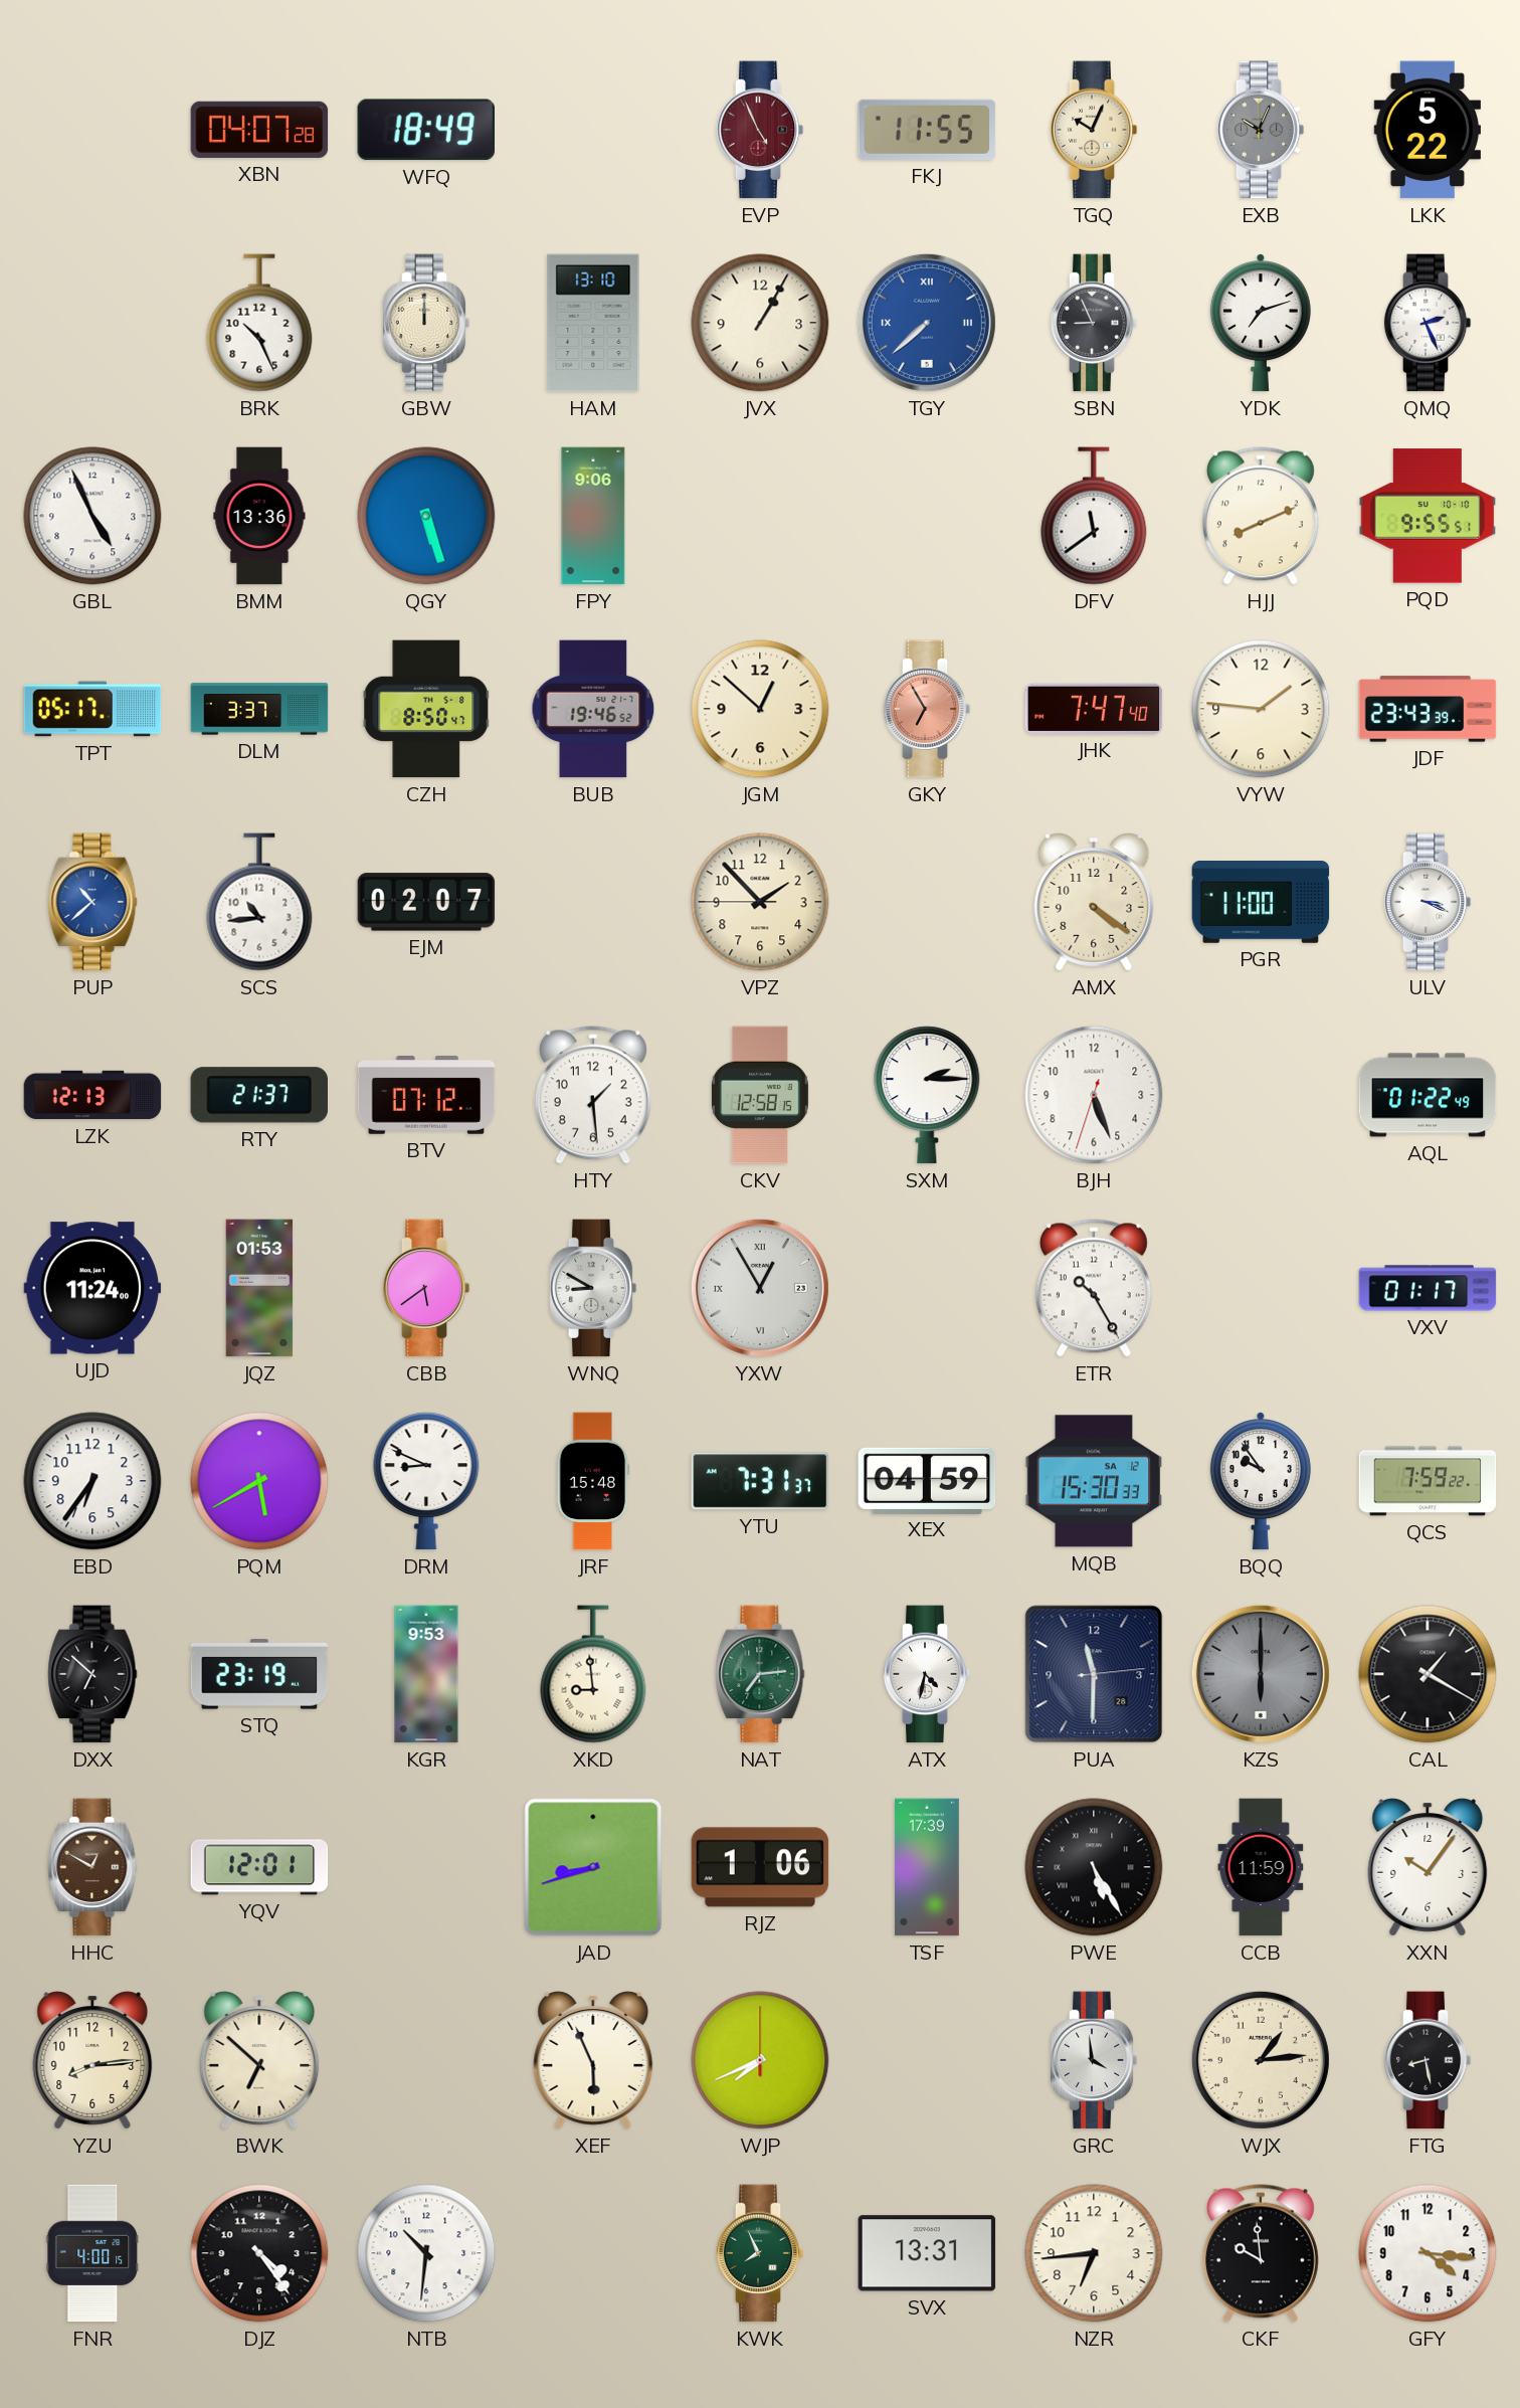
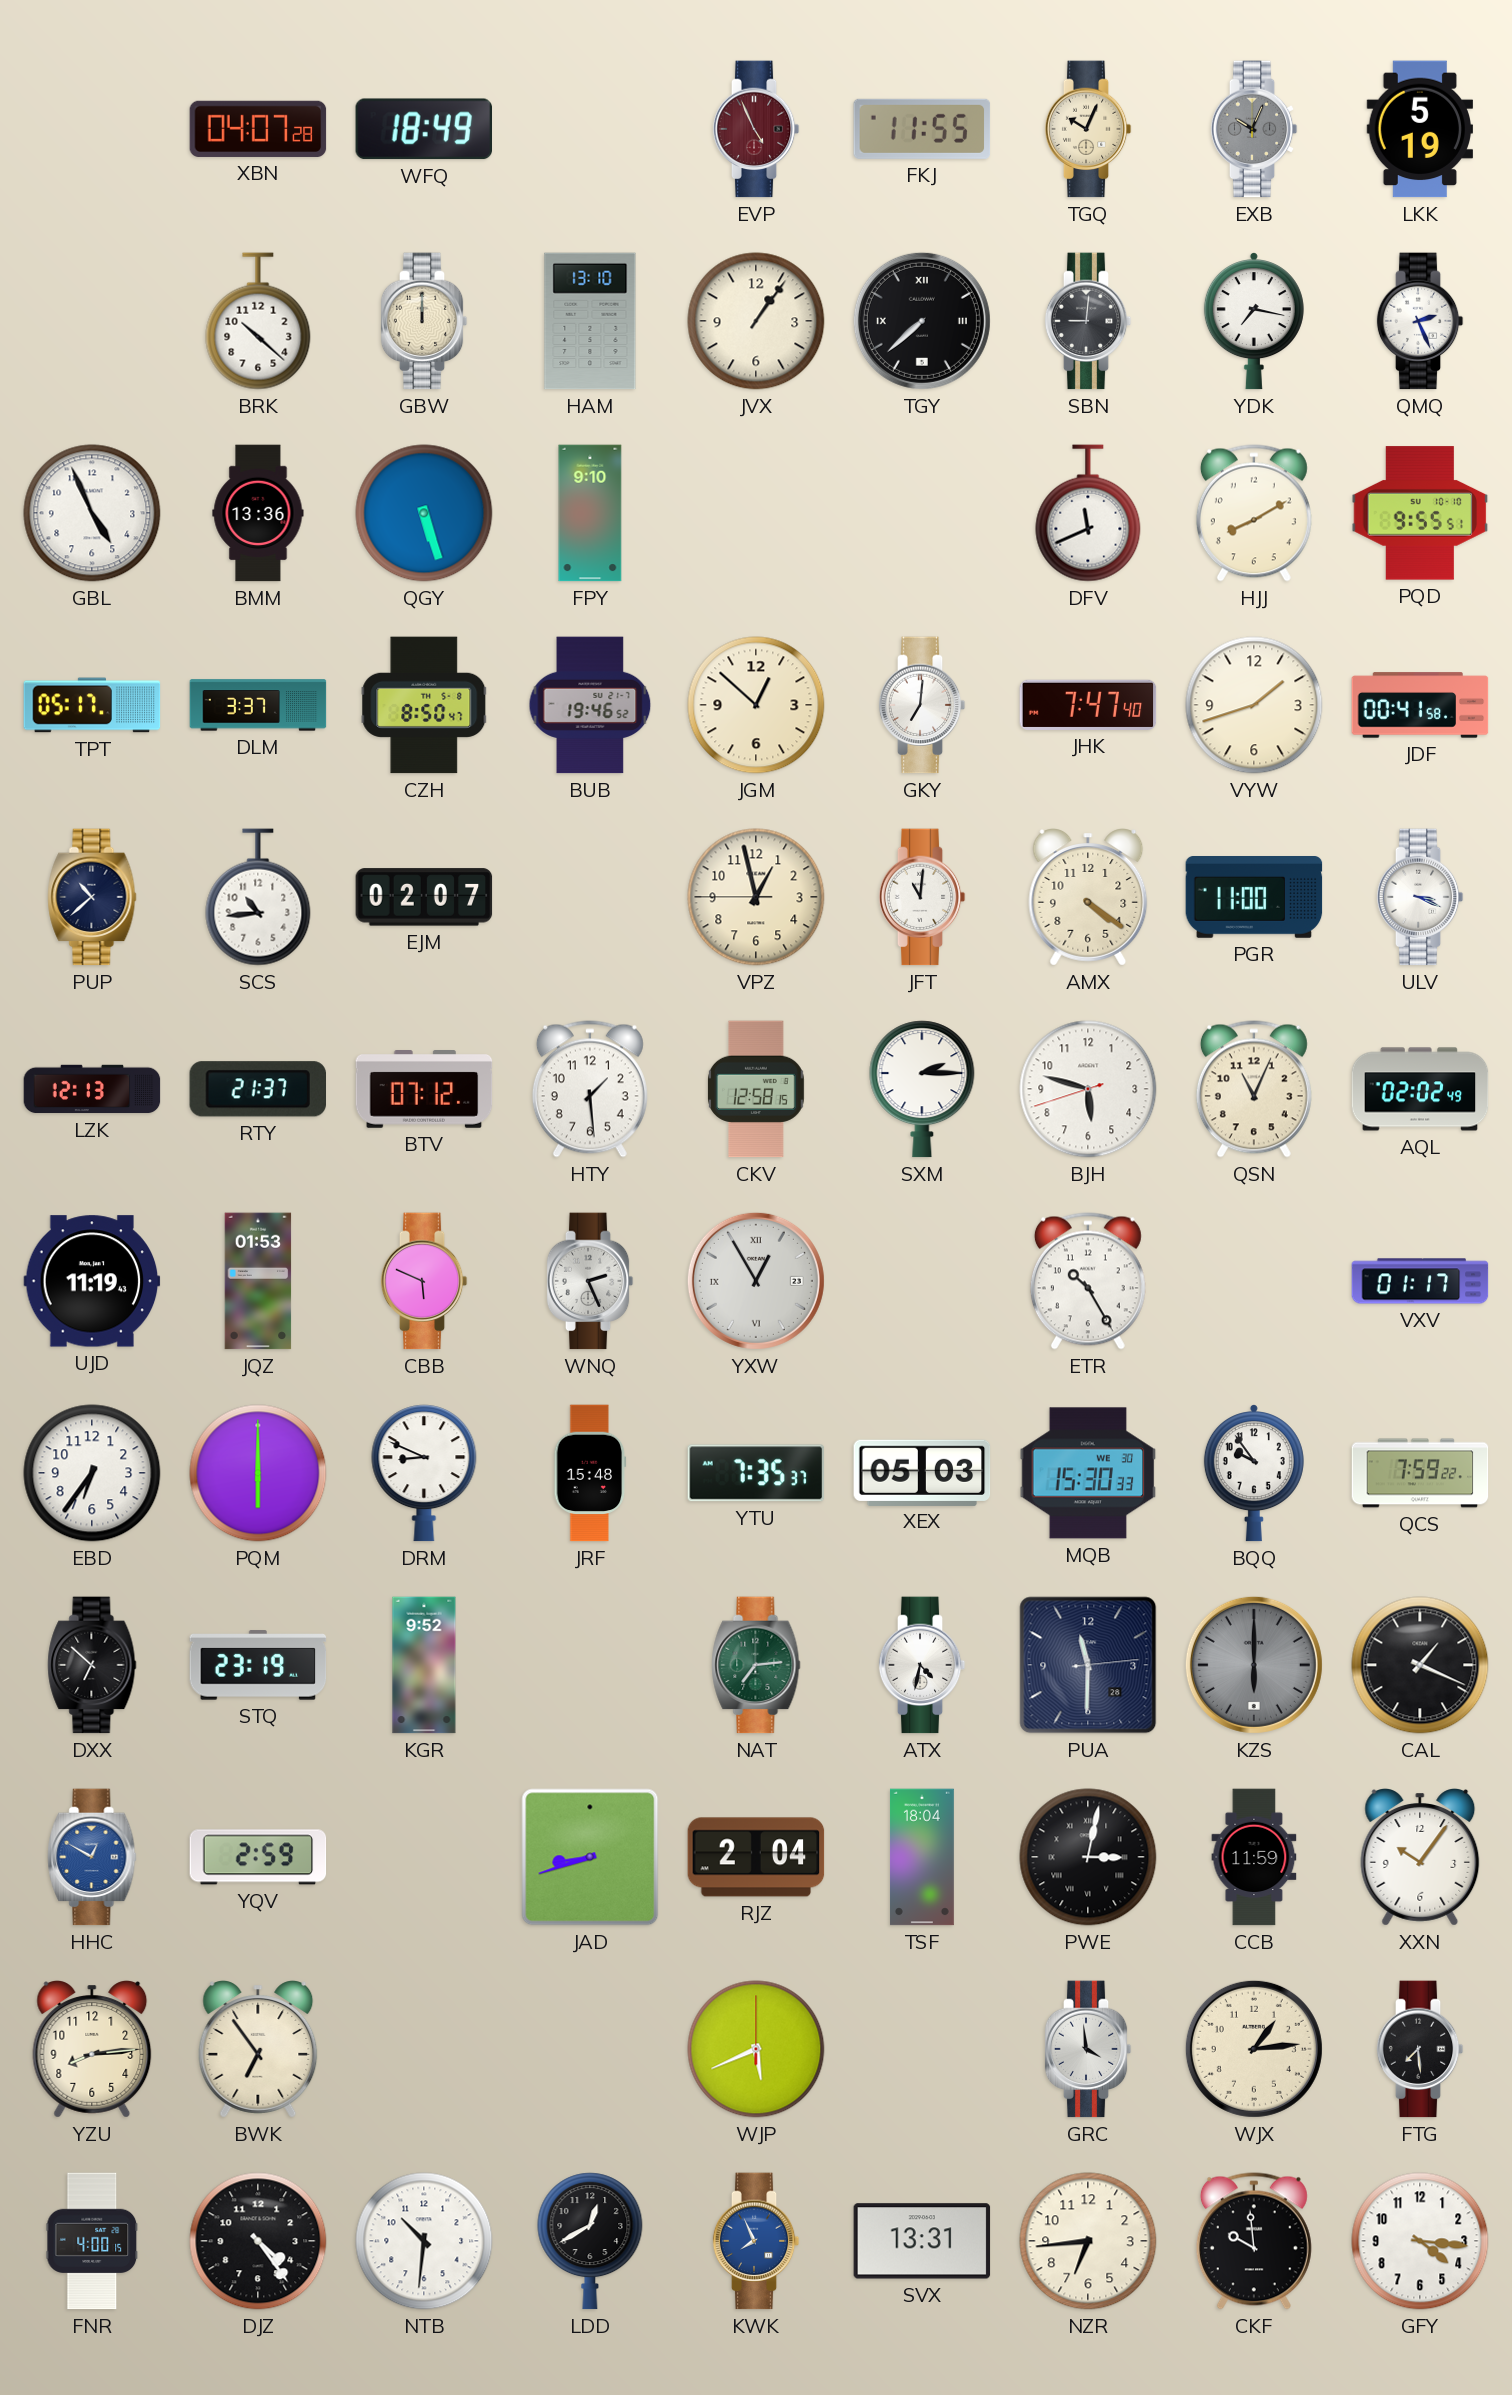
LKK: 5:22 -> 5:19 (1420, 129)
BRK: 10:26 -> 10:22 (258, 321)
JVX: 1:05 -> 1:06 (756, 321)
TGY dial: blue -> black (922, 321)
SBN: 8:56 -> 9:01 (1088, 321)
YDK: 7:12 -> 7:17 (1254, 321)
FPY: 9:06 -> 9:10 (590, 513)
DFV: 11:39 -> 11:41 (1088, 513)
HJJ: 8:11 -> 8:10 (1254, 513)
GKY: 6:55 -> 7:01 (922, 705)
GKY dial: salmon -> white (922, 705)
VYW: 1:46 -> 1:42 (1254, 705)
JDF: 23:43 -> 00:41 (1420, 705)
PUP dial: blue -> navy (92, 897)
VPZ: 1:52 -> 12:57 (756, 897)
JFT: none -> 11:01 (922, 897)
BJH: 5:26 -> 5:47 (1088, 1089)
QSN: none -> 11:04 (1254, 1089)
AQL: 01:22 -> 02:02 (1420, 1089)
UJD: 11:24 -> 11:19 (92, 1281)
CBB: 5:39 -> 5:49 (424, 1281)
WNQ: 8:50 -> 2:26 (590, 1281)
PQM: 5:40 -> 6:00 (258, 1473)
YTU: 7:31 -> 7:35 (756, 1473)
XEX: 04:59 -> 05:03 (922, 1472)
MQB date: SA 12 -> WE 30 (1088, 1473)
KGR: 9:53 -> 9:52 (424, 1665)
XKD: 8:59 -> none (593, 1674)
CAL: 1:20 -> 1:19 (1420, 1665)
HHC dial: brown -> blue (92, 1857)
YQV: 12:01 -> 2:59 (258, 1857)
RJZ: 1:06 -> 2:04 (756, 1857)
TSF: 17:39 -> 18:04 (922, 1857)
PWE: 5:25 -> 3:02 (1088, 1857)
BWK: 6:52 -> 6:54 (258, 2049)
XEF: 5:56 -> none (593, 2060)
WJP: 7:41 -> 5:41 (756, 2049)
FTG: 8:28 -> 7:29 (1420, 2049)
LDD: none -> 12:40 (590, 2241)
KWK dial: green -> blue (756, 2241)
